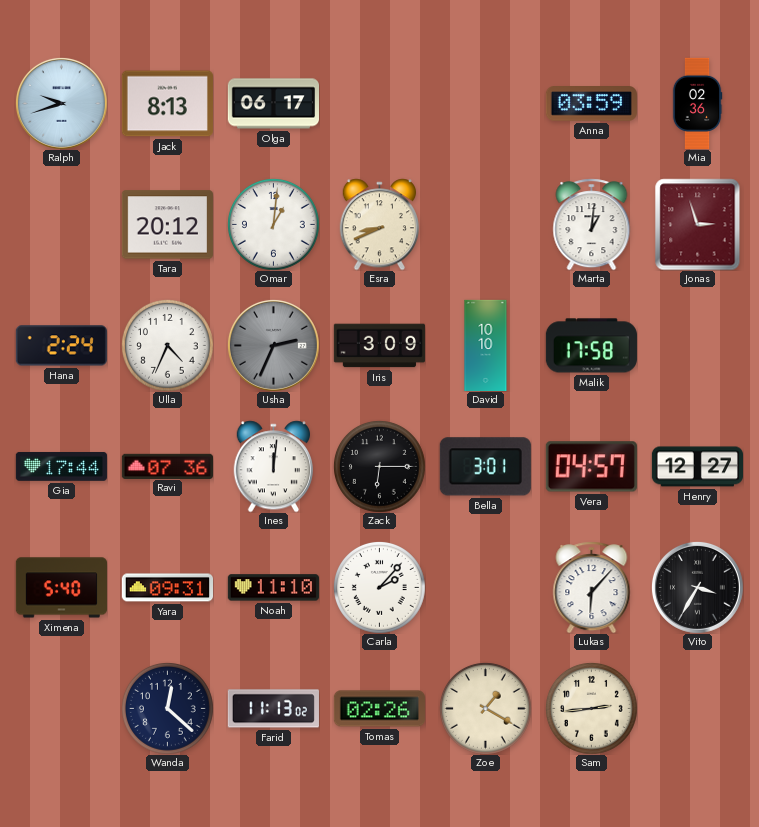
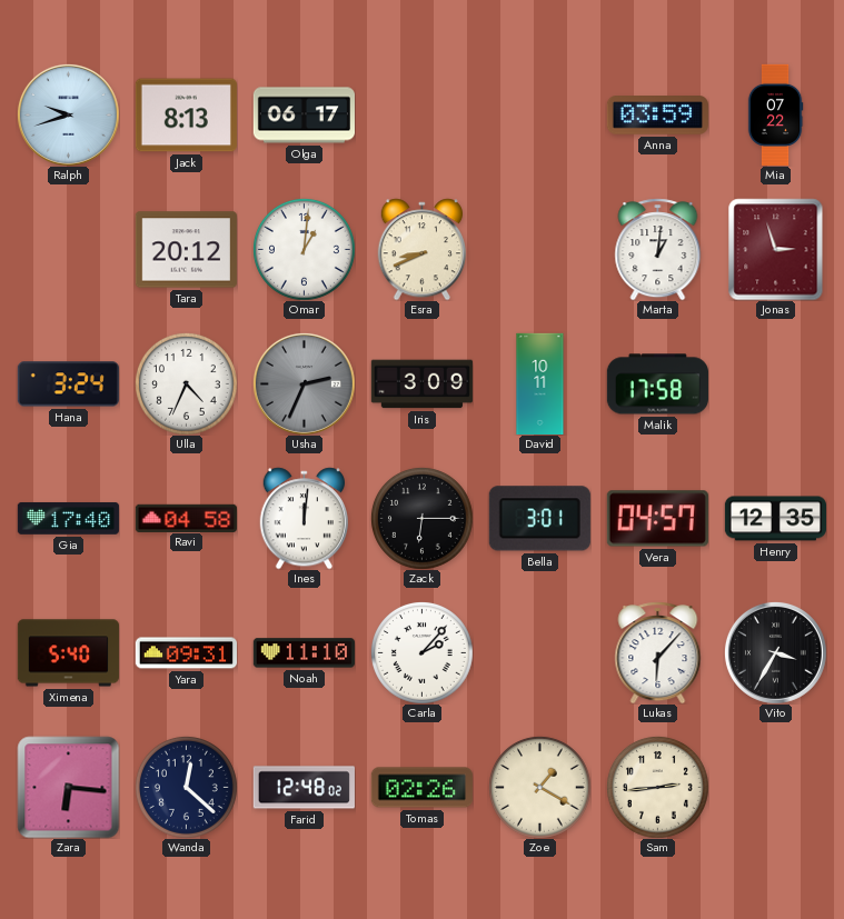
Mia: 02:36 -> 07:22 (775, 114)
Hana: 2:24 -> 3:24 (68, 384)
David: 10:10 -> 10:11 (540, 383)
Gia: 17:44 -> 17:40 (68, 518)
Ravi: 07:36 -> 04:58 (186, 518)
Henry: 12:27 -> 12:35 (775, 519)
Zara: none -> 6:16 (68, 787)
Farid: 11:13 -> 12:48 (304, 788)
